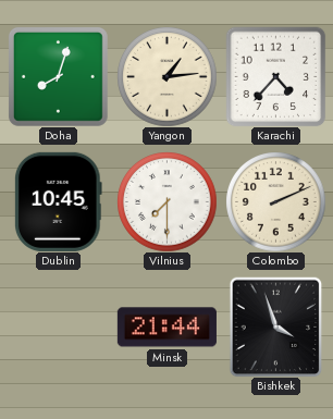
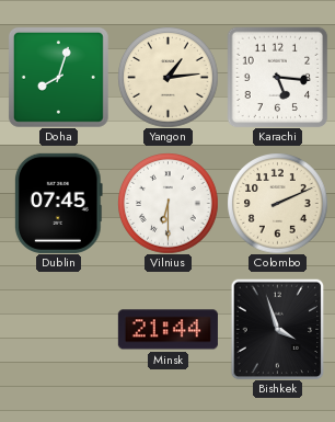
Karachi: 4:37 -> 5:16 (277, 77)
Dublin: 10:45 -> 07:45 (58, 203)
Vilnius: 7:30 -> 6:30 (168, 203)
